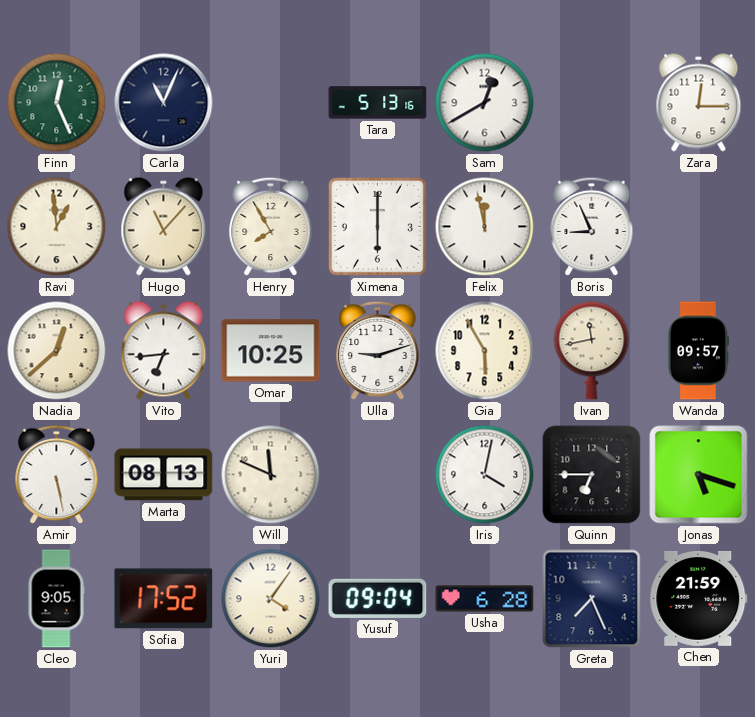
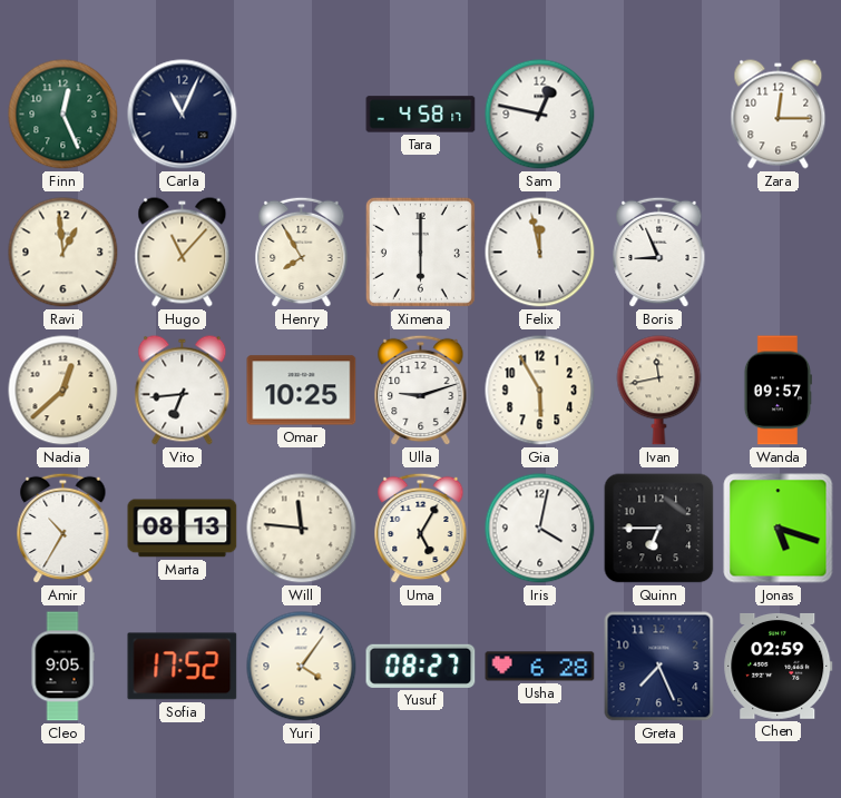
Tara: 5:13 -> 4:58 (421, 115)
Sam: 12:40 -> 12:47 (540, 115)
Amir: 5:28 -> 10:35 (63, 529)
Will: 11:49 -> 11:46 (302, 529)
Uma: none -> 5:05 (421, 529)
Yusuf: 09:04 -> 08:27 (421, 666)
Chen: 21:59 -> 02:59 (779, 666)
